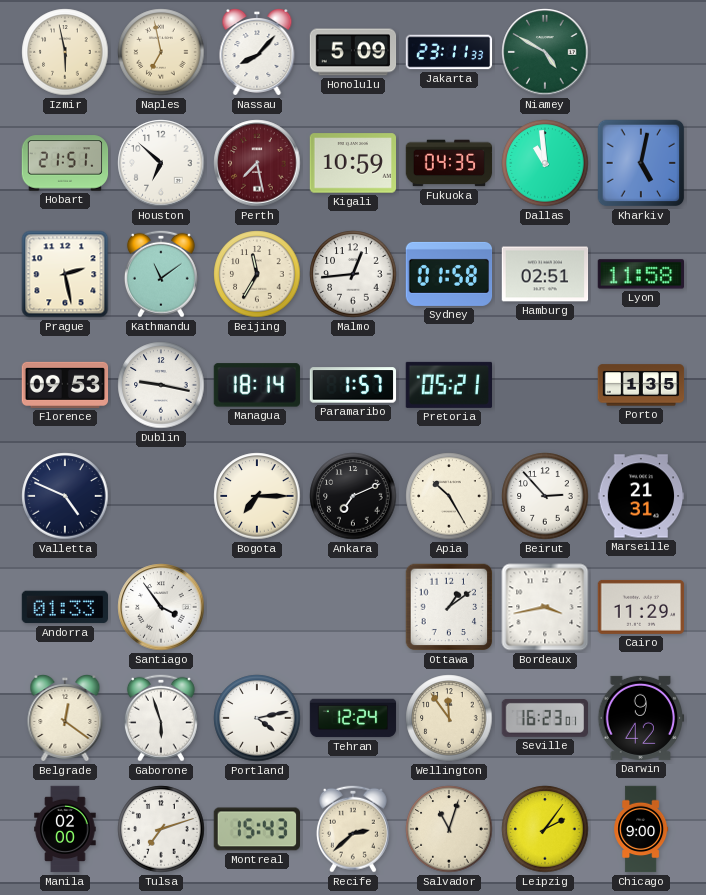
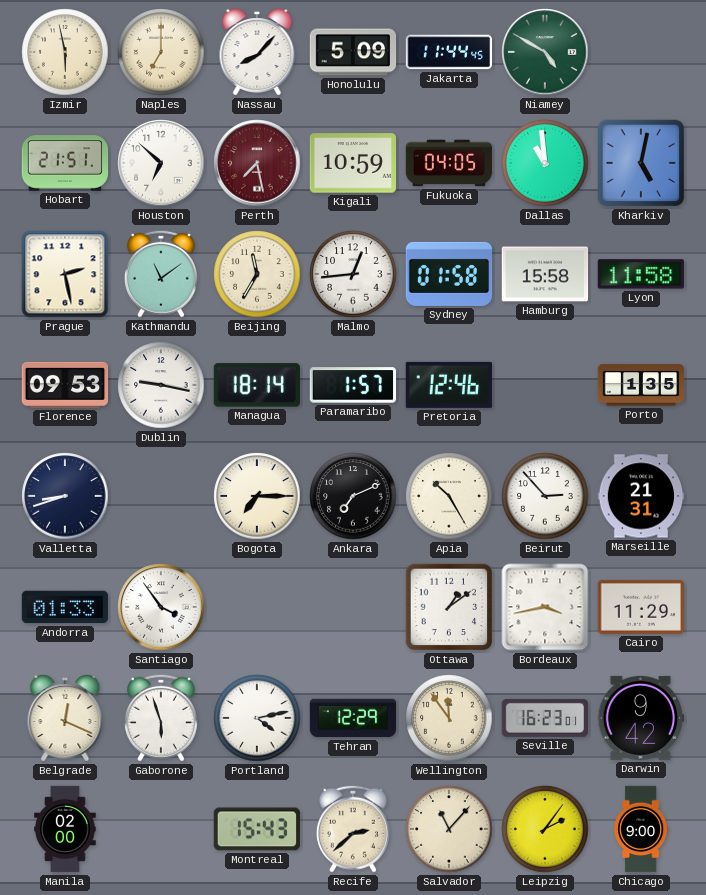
Naples: 6:58 -> 7:00 (161, 52)
Jakarta: 23:11 -> 11:44 (449, 52)
Fukuoka: 04:35 -> 04:05 (449, 163)
Hamburg: 02:51 -> 15:58 (545, 274)
Pretoria: 05:21 -> 12:46 (448, 385)
Valletta: 4:49 -> 8:42 (65, 496)
Belgrade: 12:21 -> 12:19 (65, 719)
Tehran: 12:24 -> 12:29 (353, 718)
Tulsa: 7:12 -> none (161, 829)
Salvador: 11:03 -> 11:07 (449, 829)
